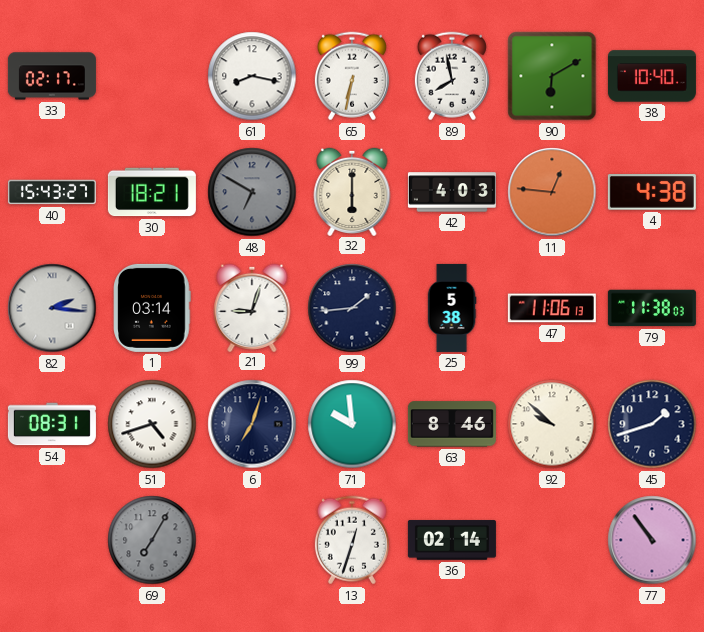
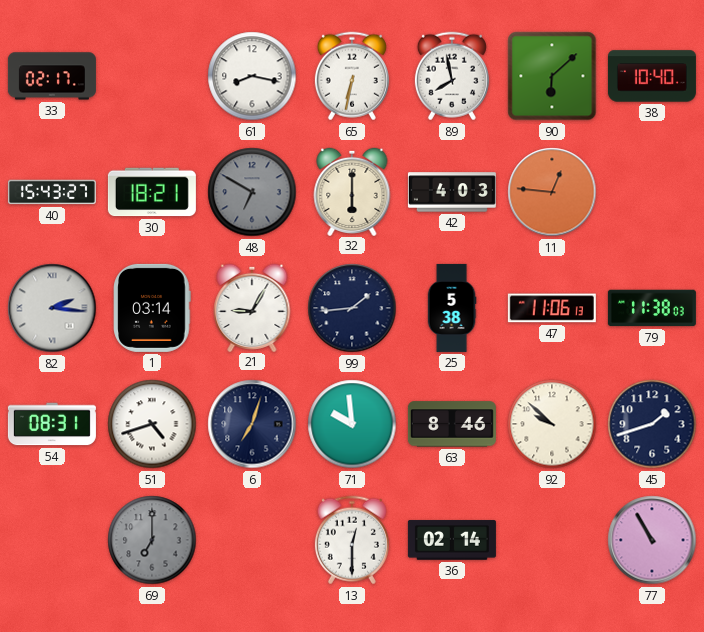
90: 6:10 -> 6:08 (552, 76)
4: 4:38 -> none (652, 192)
21: 9:03 -> 9:05 (252, 307)
69: 7:05 -> 7:00 (152, 540)
13: 12:33 -> 12:30 (352, 540)
77: 10:54 -> 10:55 (652, 540)
